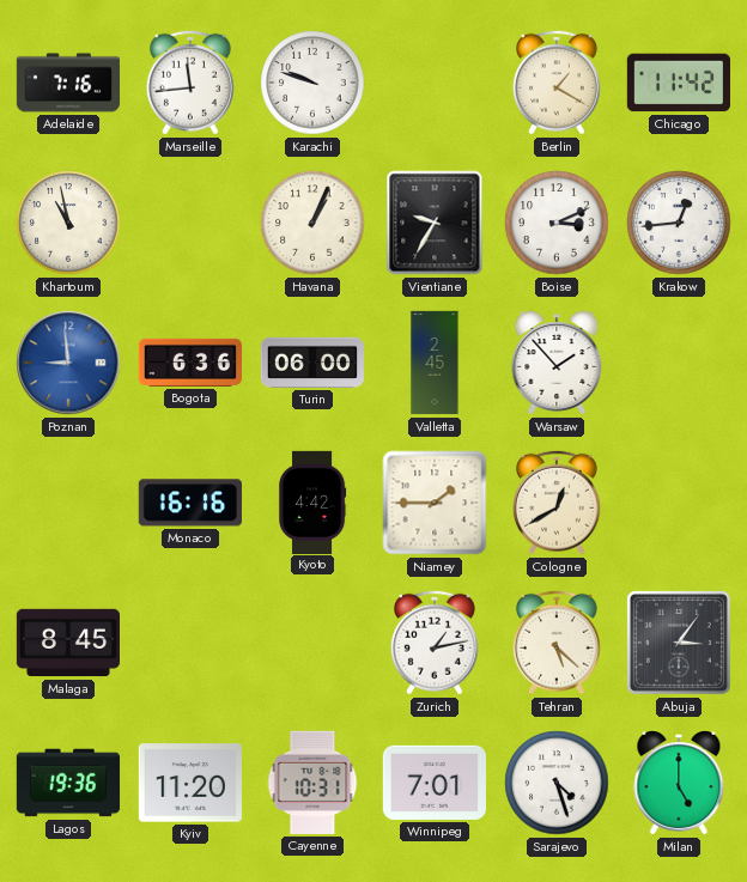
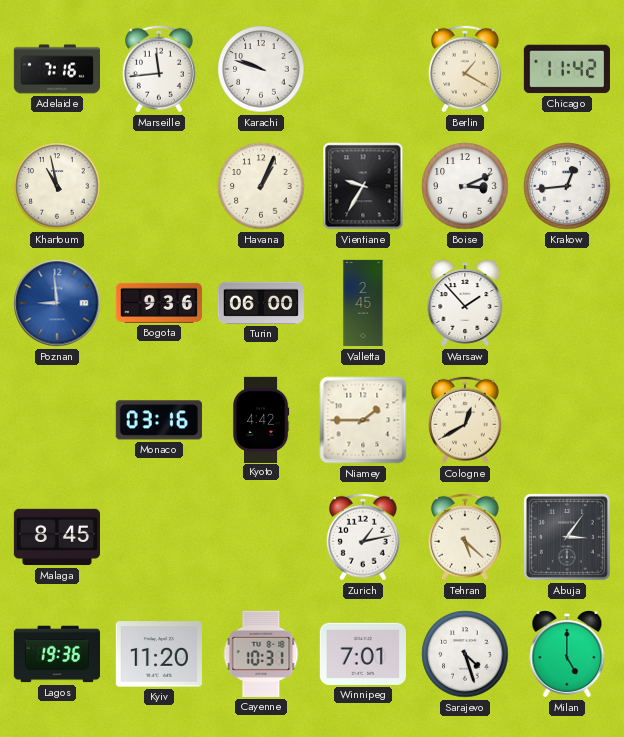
Bogota: 6:36 -> 9:36 (158, 303)
Monaco: 16:16 -> 03:16 (159, 420)
